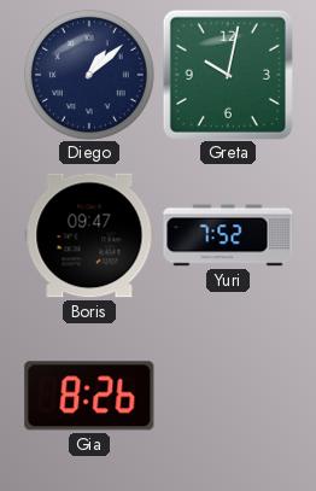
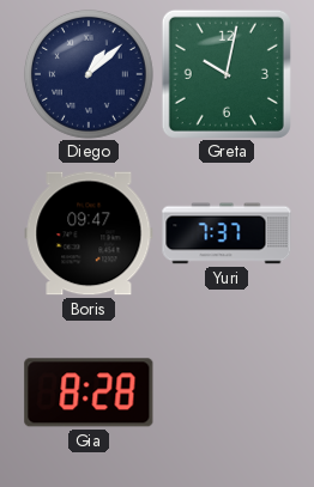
Yuri: 7:52 -> 7:37 (227, 233)
Gia: 8:26 -> 8:28 (89, 392)
